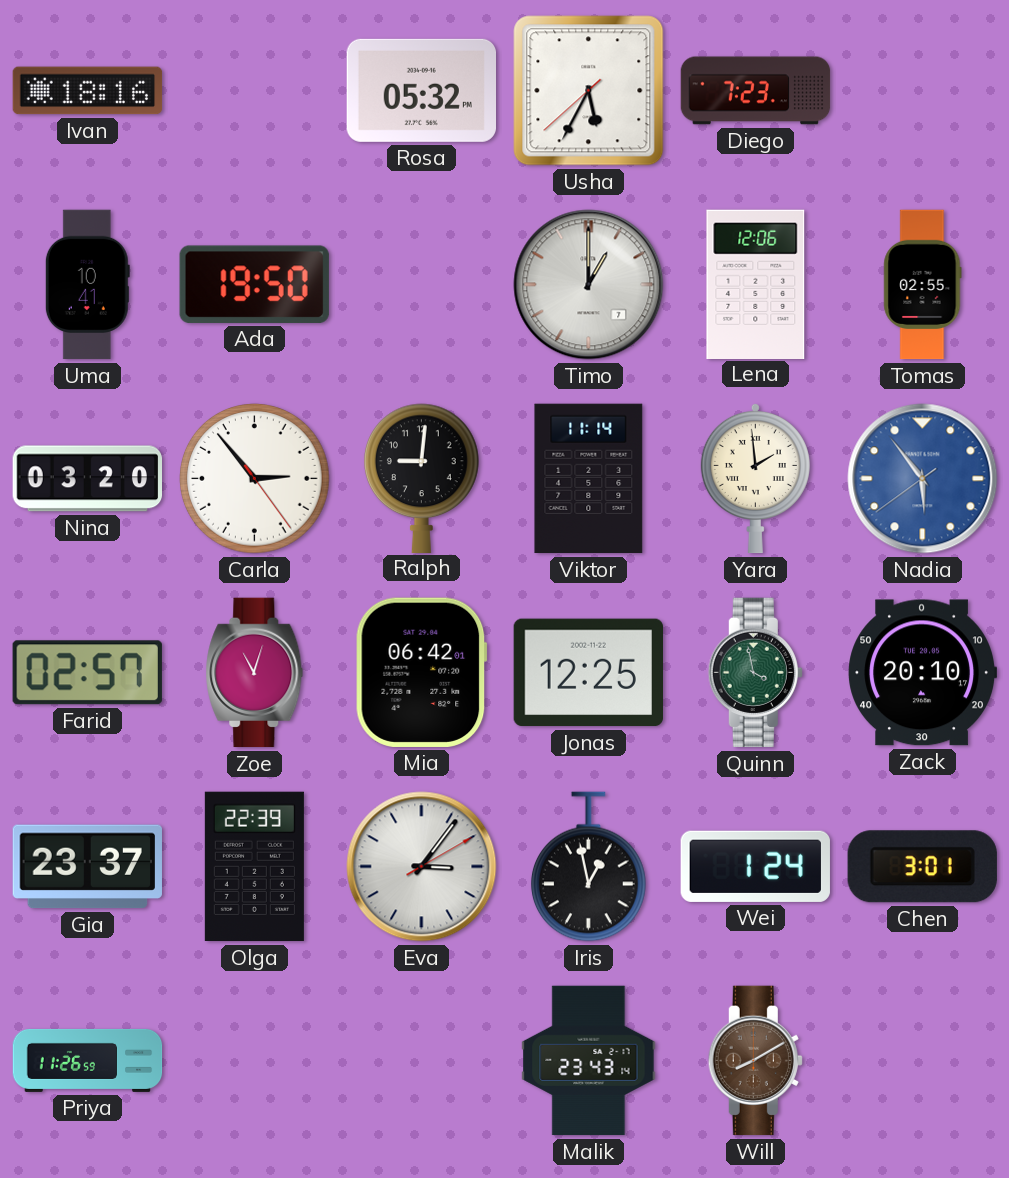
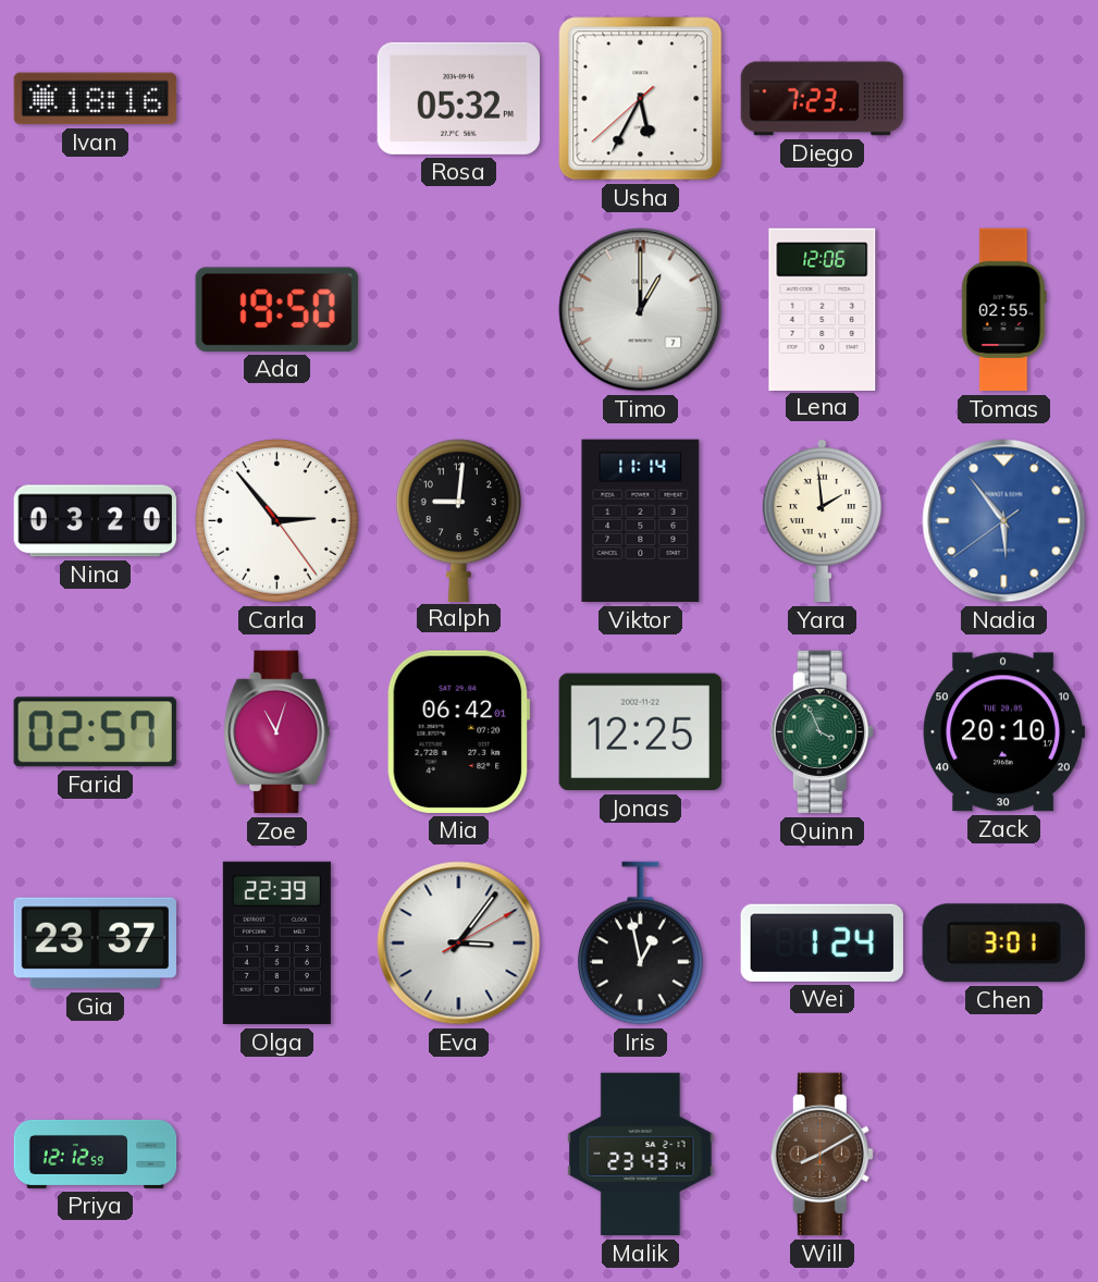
Uma: 10:41 -> none (87, 285)
Quinn: 3:58 -> 3:56 (822, 732)
Priya: 11:26 -> 12:12 (96, 1154)
